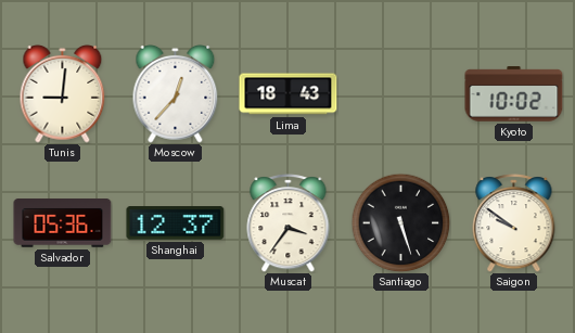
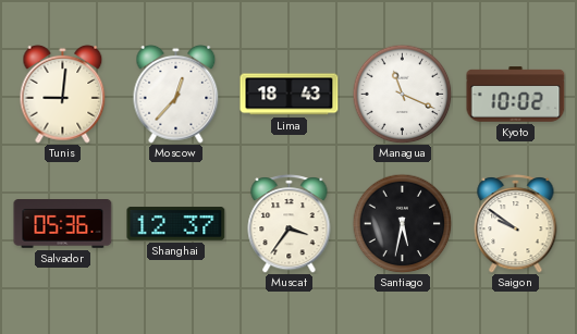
Managua: none -> 11:19 (402, 94)
Santiago: 5:27 -> 5:32 (402, 223)
